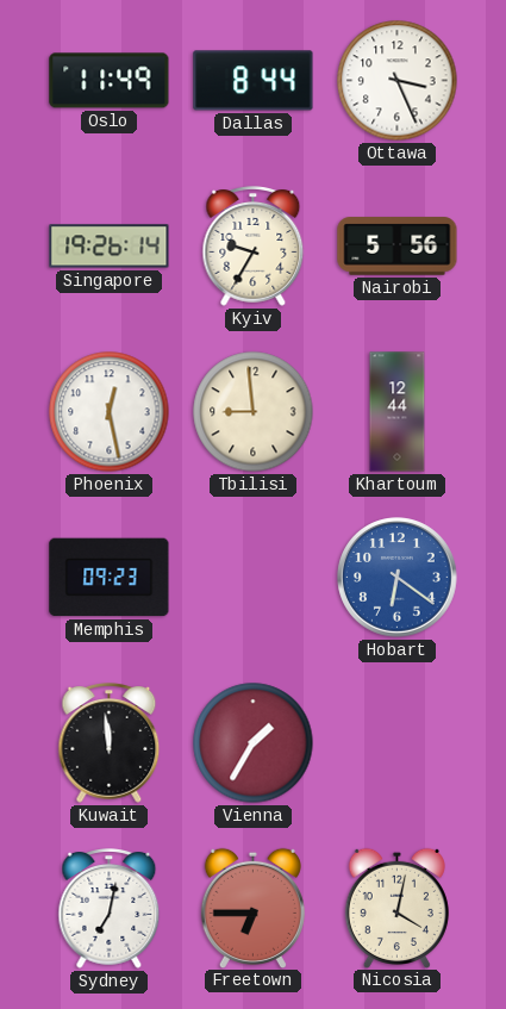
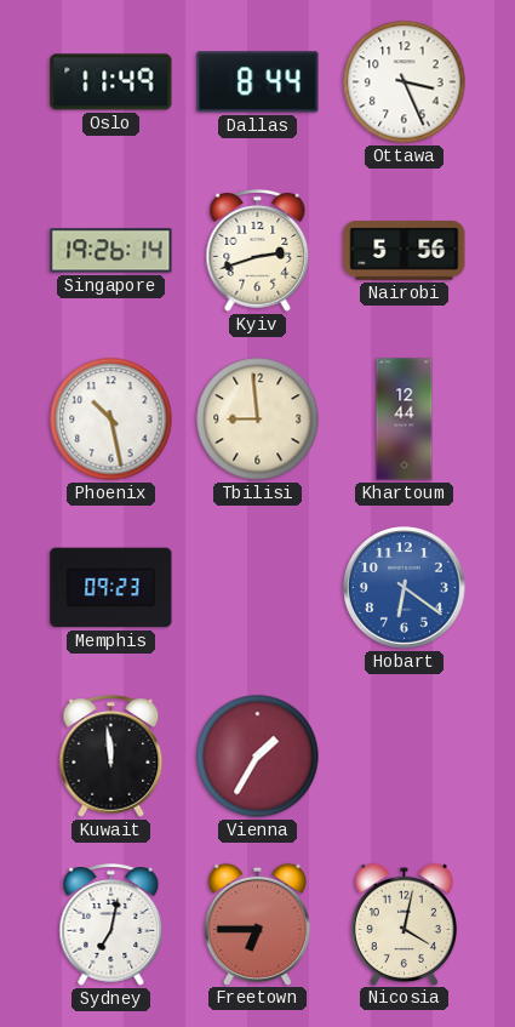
Kyiv: 9:35 -> 2:42 (258, 251)
Phoenix: 12:28 -> 10:28 (111, 420)
